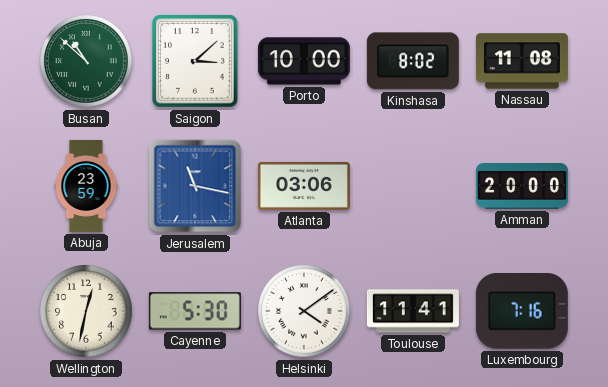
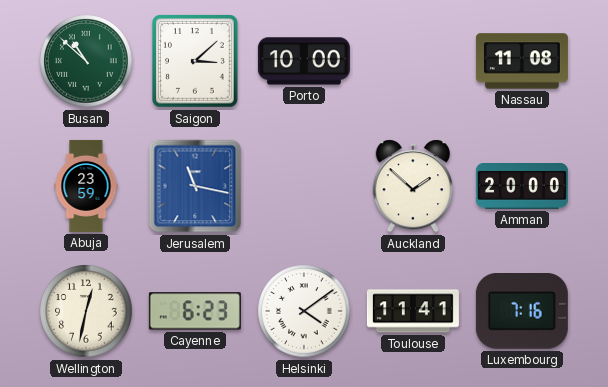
Kinshasa: 8:02 -> none (413, 61)
Atlanta: 03:06 -> none (304, 186)
Auckland: none -> 1:52 (413, 186)
Cayenne: 5:30 -> 6:23 (195, 311)
